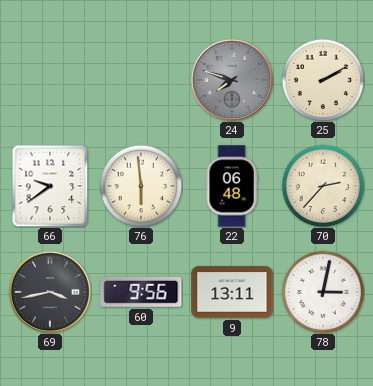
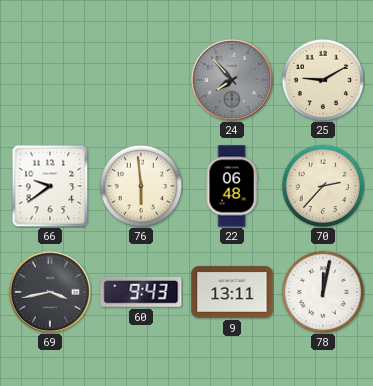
24: 7:48 -> 7:53 (231, 79)
25: 2:10 -> 9:10 (323, 80)
60: 9:56 -> 9:43 (141, 292)
78: 3:02 -> 12:02 (323, 292)
